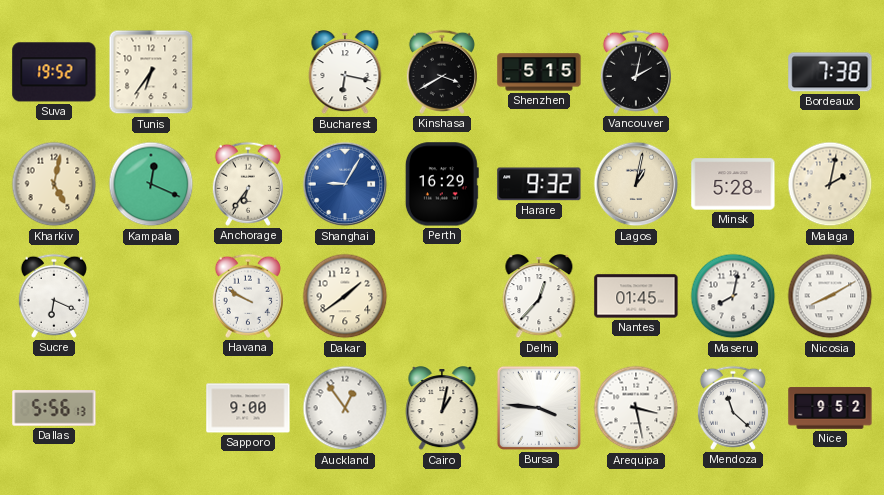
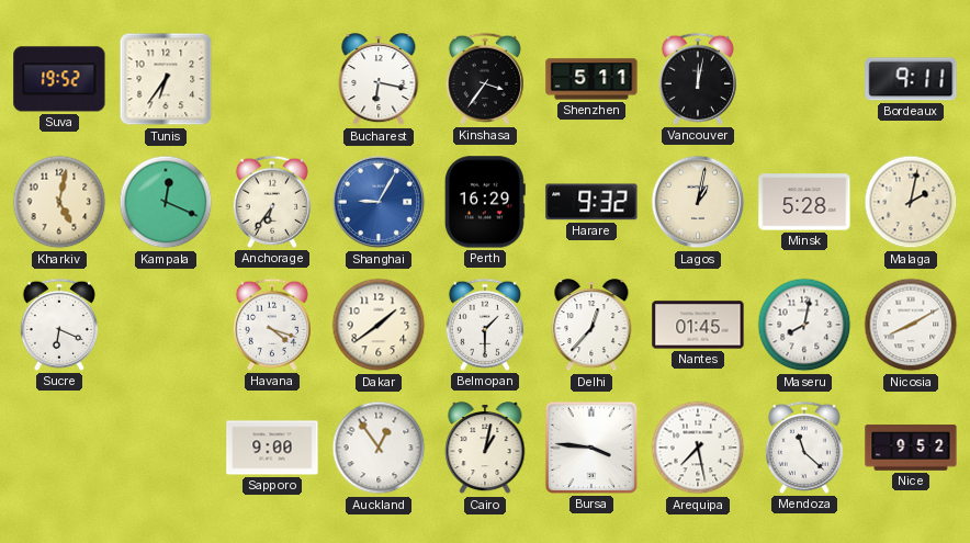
Kinshasa: 3:40 -> 3:36 (485, 79)
Shenzhen: 5:15 -> 5:11 (591, 79)
Vancouver: 2:02 -> 12:02 (698, 79)
Bordeaux: 7:38 -> 9:11 (911, 79)
Havana: 9:50 -> 4:18 (272, 325)
Belmopan: none -> 1:30 (485, 325)
Dallas: 5:56 -> none (54, 408)
Arequipa: 3:28 -> 7:28 (698, 448)
